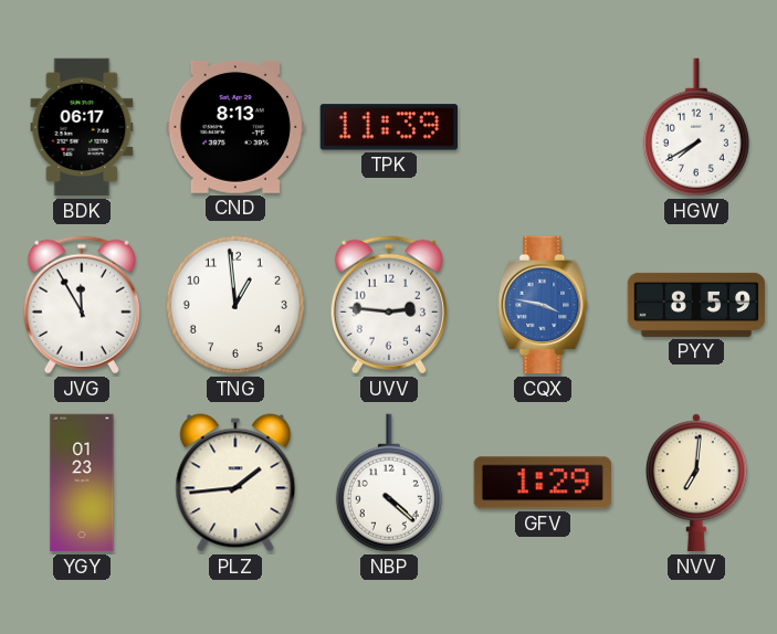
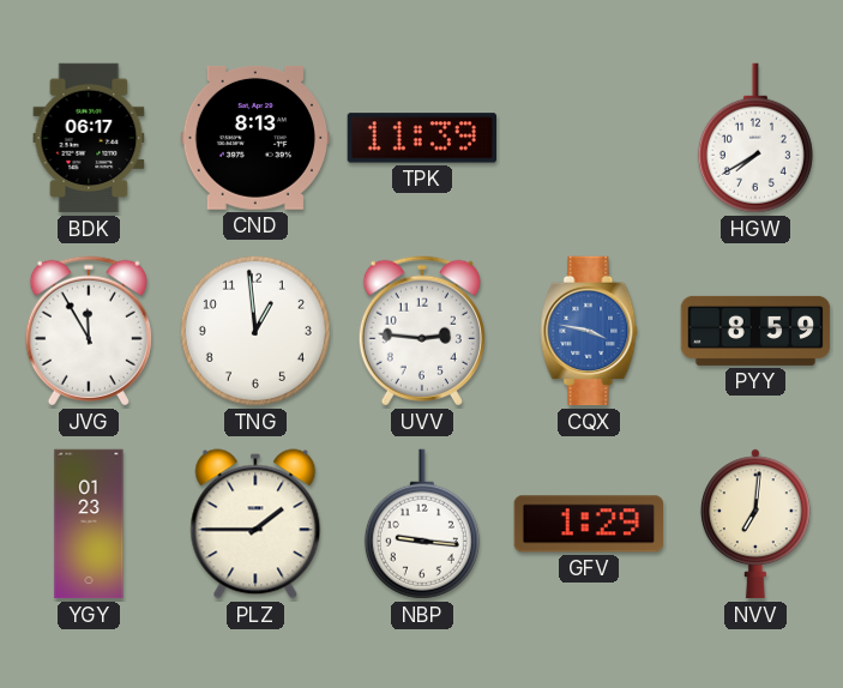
PLZ: 1:44 -> 1:45 (255, 524)
NBP: 4:22 -> 9:16 (422, 524)
